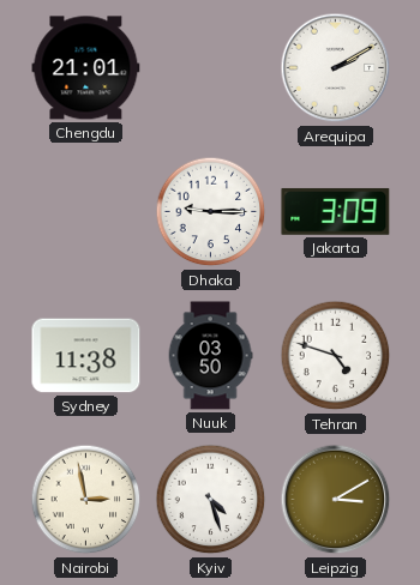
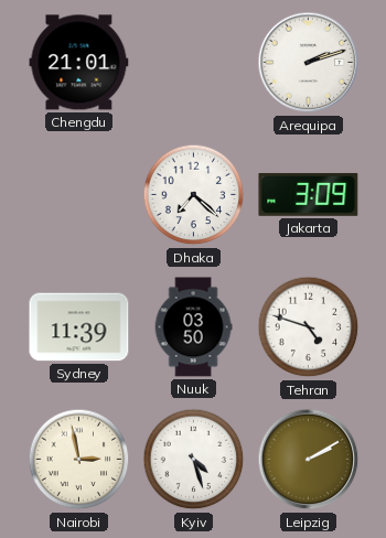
Arequipa: 2:10 -> 2:12 (309, 63)
Dhaka: 9:15 -> 7:22 (194, 195)
Sydney: 11:38 -> 11:39 (79, 327)
Leipzig: 3:10 -> 2:10 (309, 460)
